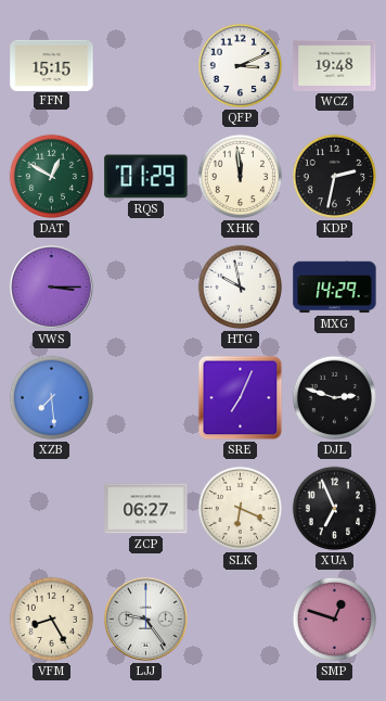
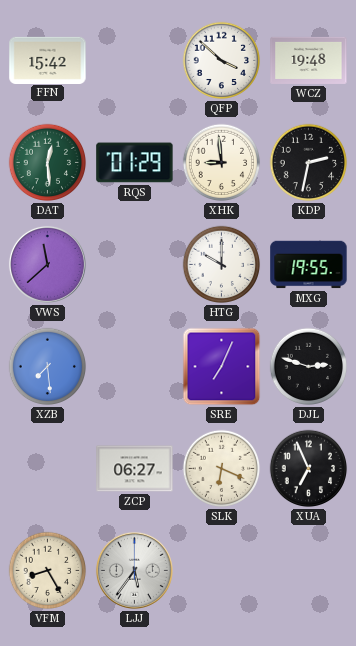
FFN: 15:15 -> 15:42 (48, 60)
QFP: 3:11 -> 3:52 (222, 61)
DAT: 12:50 -> 12:29 (48, 163)
XHK: 11:59 -> 8:59 (222, 163)
VWS: 3:15 -> 11:38 (47, 264)
HTG: 9:58 -> 10:00 (222, 265)
MXG: 14:29 -> 19:55 (309, 265)
LJJ: 9:24 -> 5:36 (134, 570)
SMP: 12:48 -> none (335, 620)
